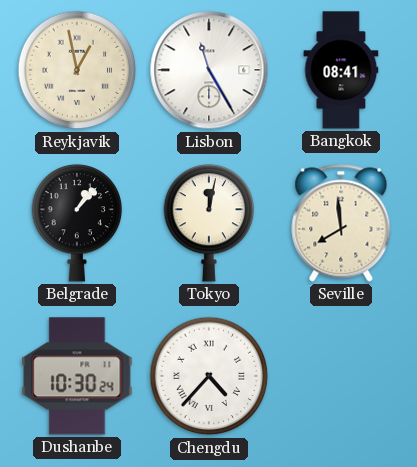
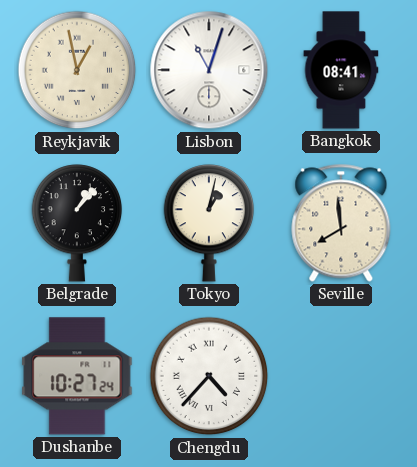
Lisbon: 11:25 -> 11:03 (209, 70)
Tokyo: 12:02 -> 1:02 (209, 223)
Dushanbe: 10:30 -> 10:27 (77, 376)
